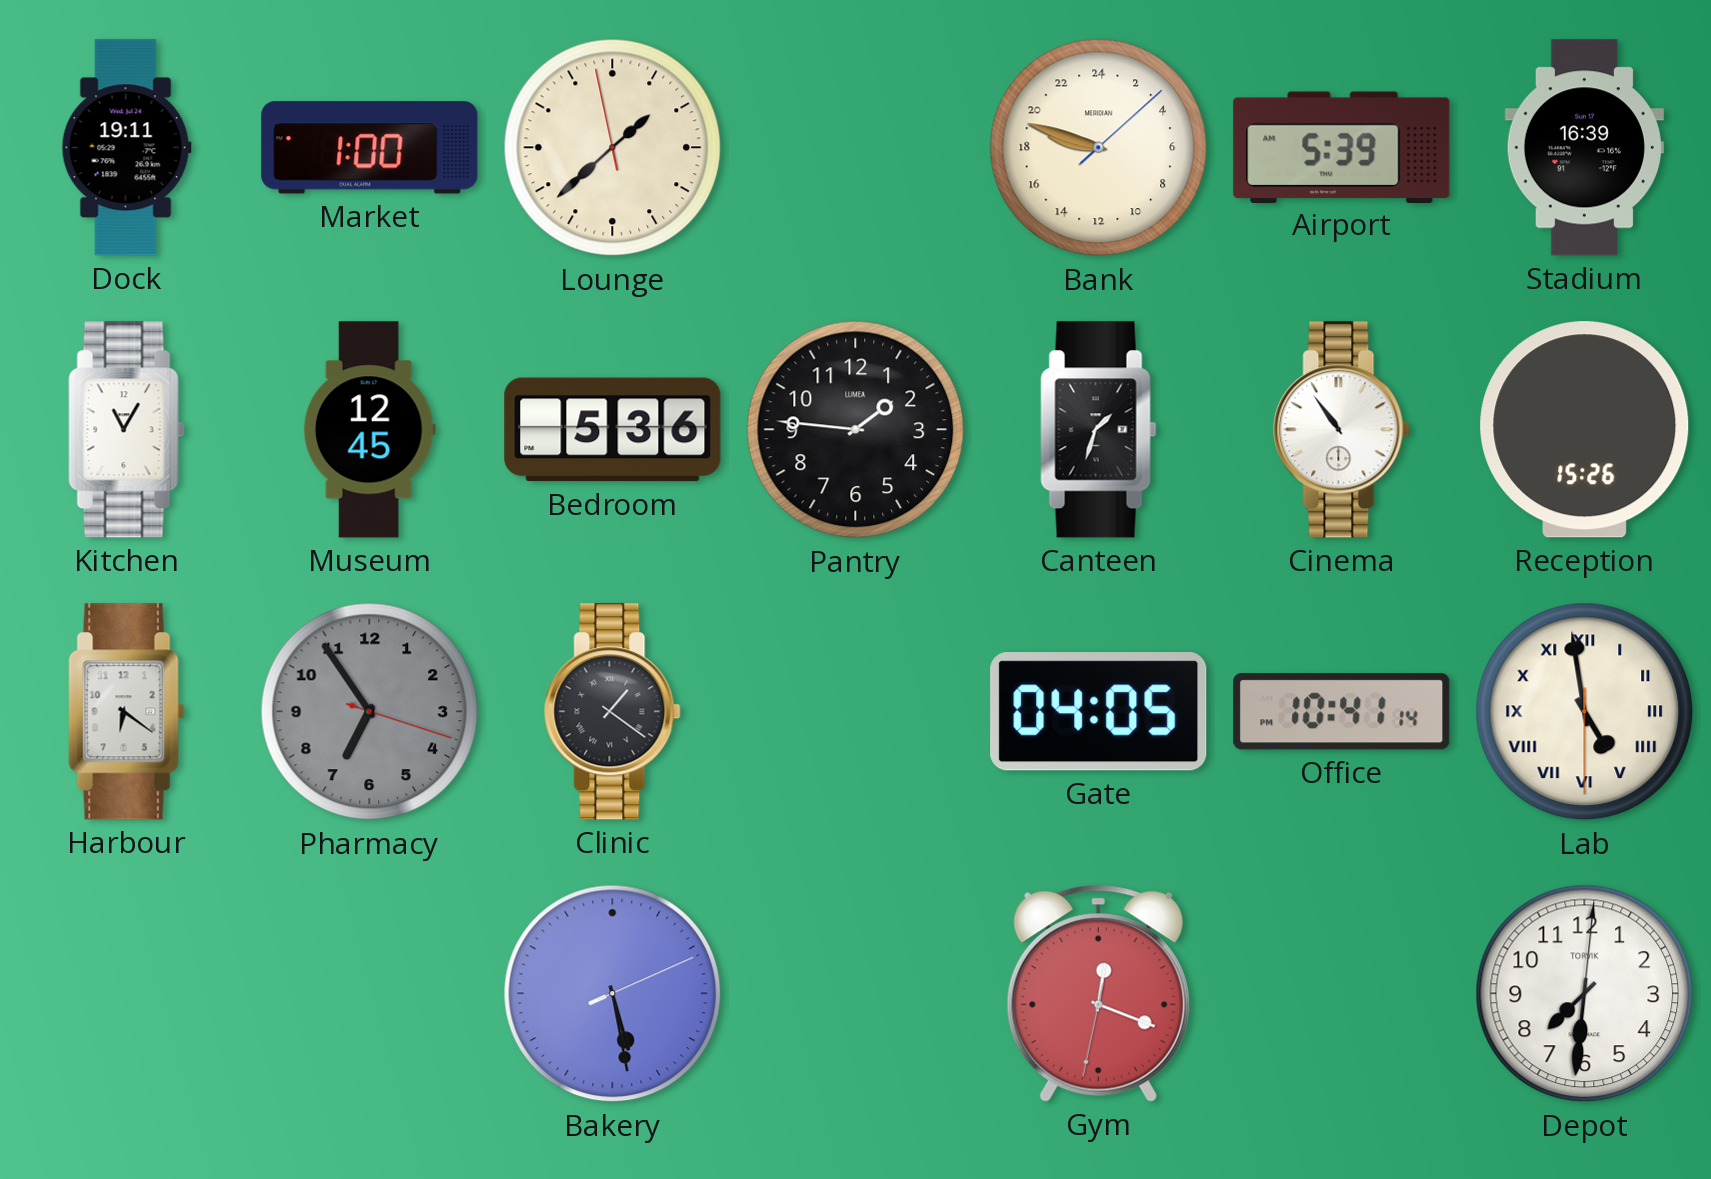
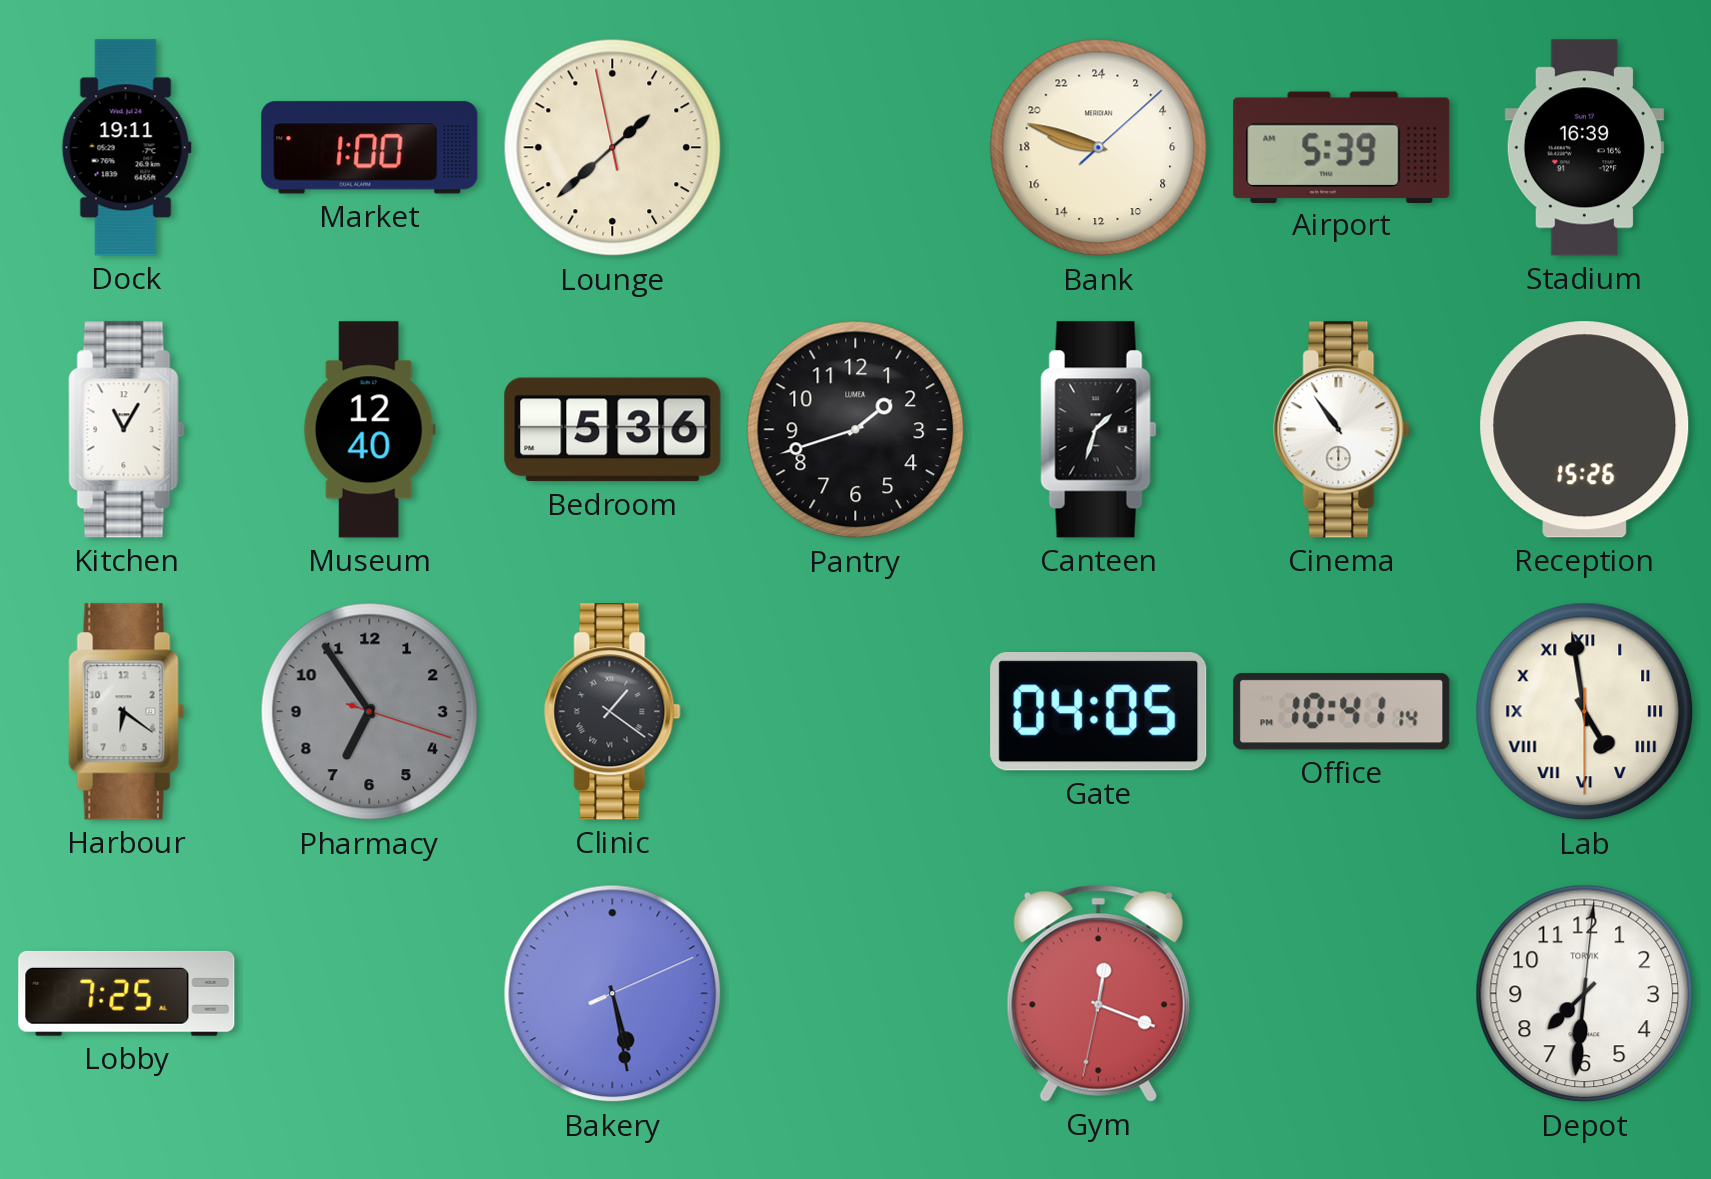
Museum: 12:45 -> 12:40 (369, 430)
Pantry: 1:46 -> 1:42 (856, 430)
Lobby: none -> 7:25 (127, 993)
